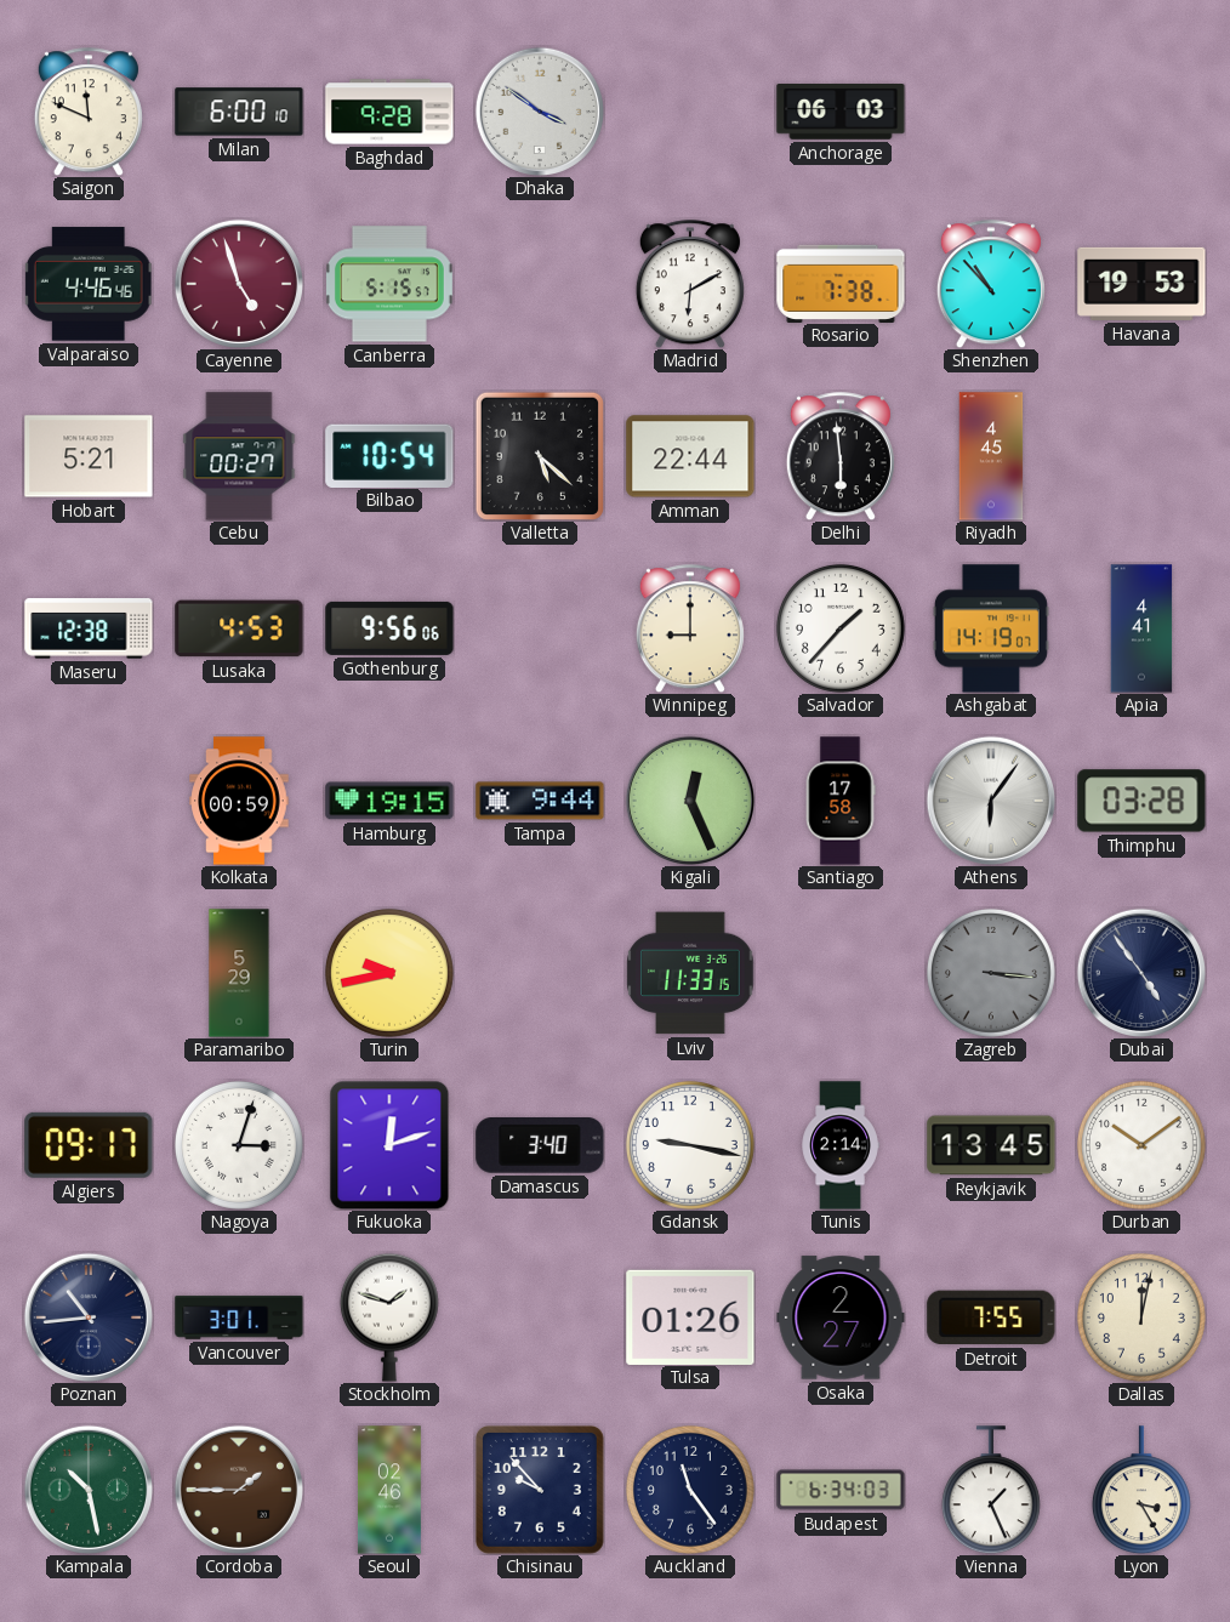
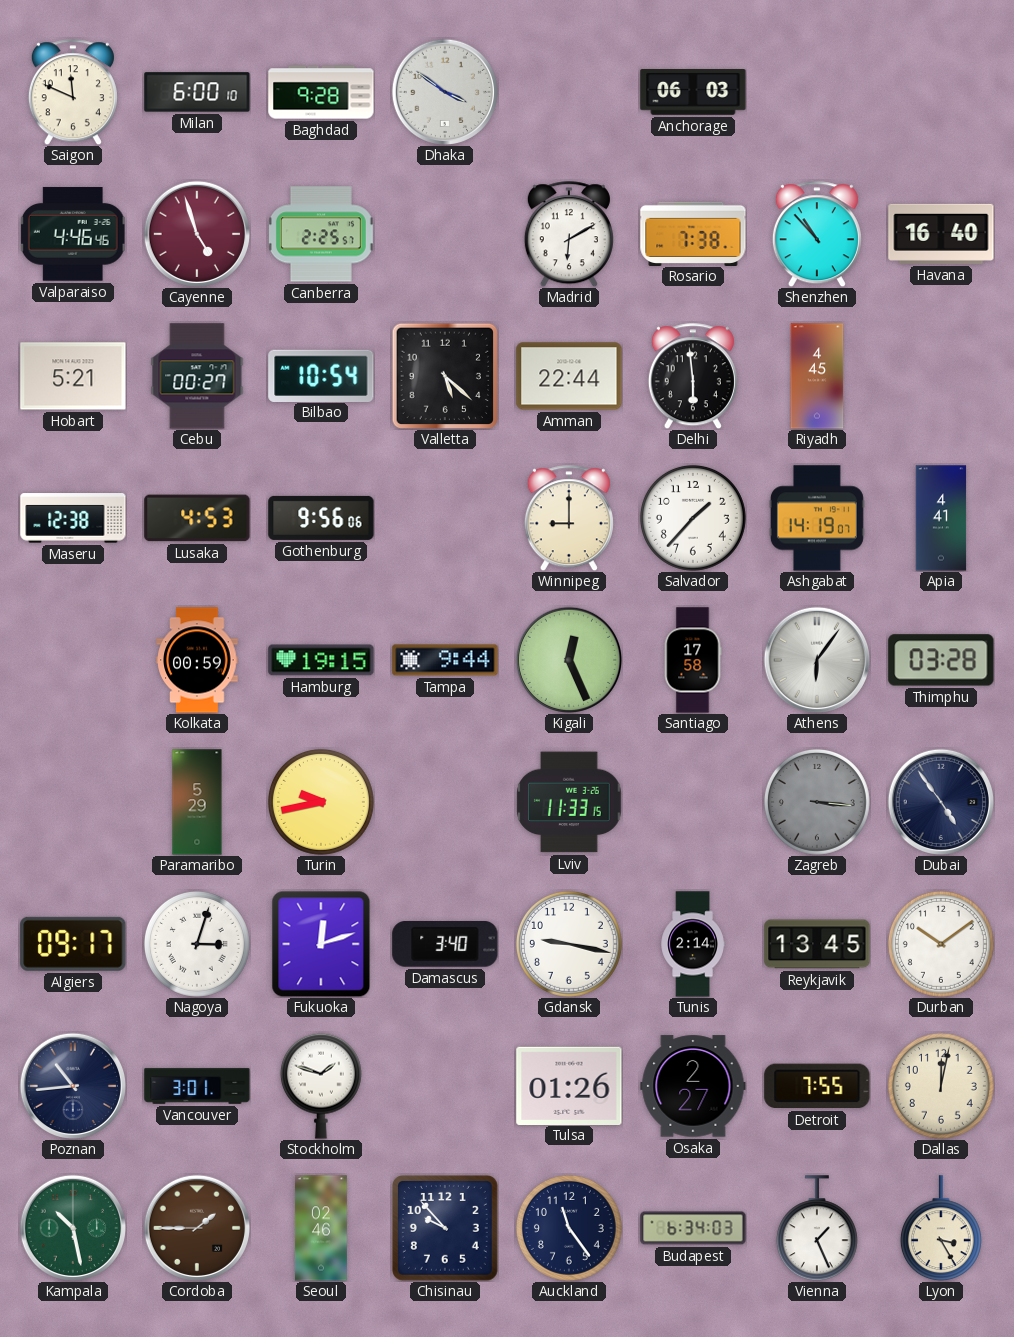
Canberra: 5:15 -> 2:25 (321, 234)
Havana: 19:53 -> 16:40 (941, 234)
